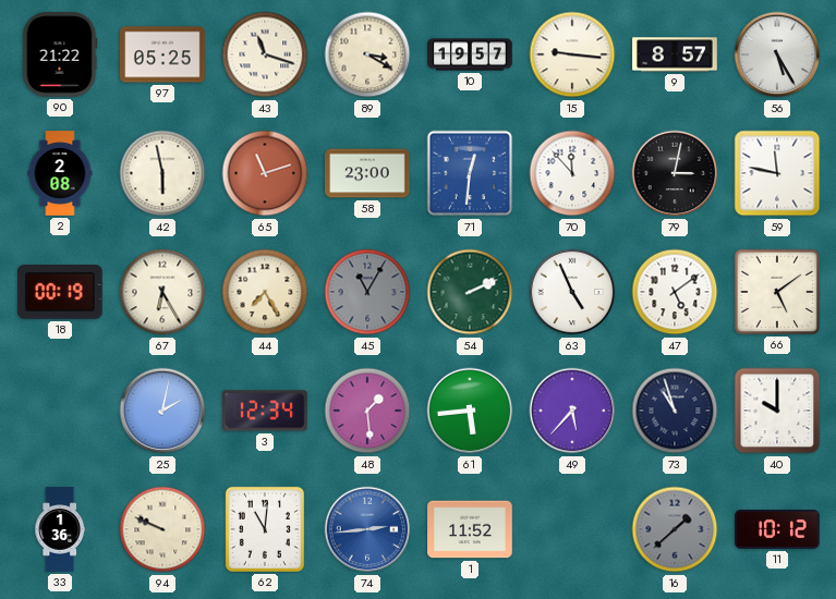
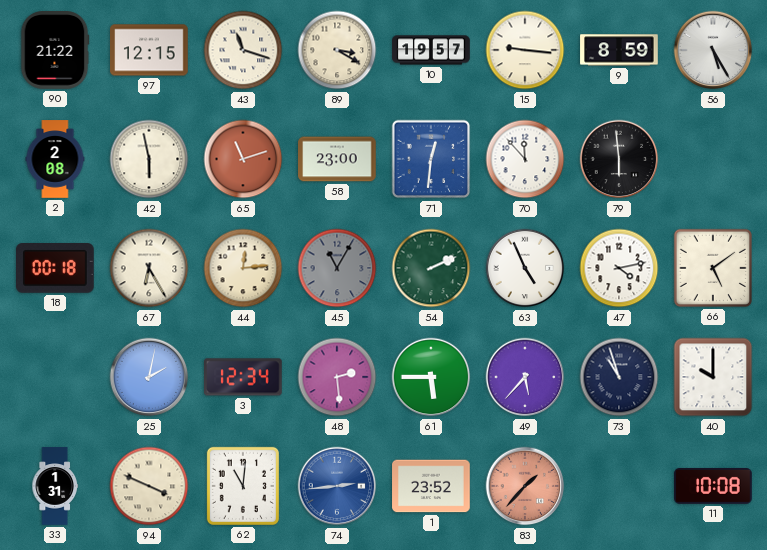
97: 05:25 -> 12:15 (149, 50)
9: 8:57 -> 8:59 (619, 50)
79: 3:02 -> 5:59 (619, 159)
59: 11:47 -> none (777, 173)
18: 00:19 -> 00:18 (56, 269)
44: 7:25 -> 12:14 (243, 268)
47: 5:09 -> 4:13 (619, 268)
48: 1:29 -> 2:29 (337, 377)
61: 5:44 -> 5:45 (431, 377)
33: 1:36 -> 1:31 (55, 486)
94: 9:49 -> 3:49 (149, 486)
1: 11:52 -> 23:52 (431, 486)
83: none -> 1:37 (525, 486)
16: 1:38 -> none (675, 529)
11: 10:12 -> 10:08 (713, 487)
